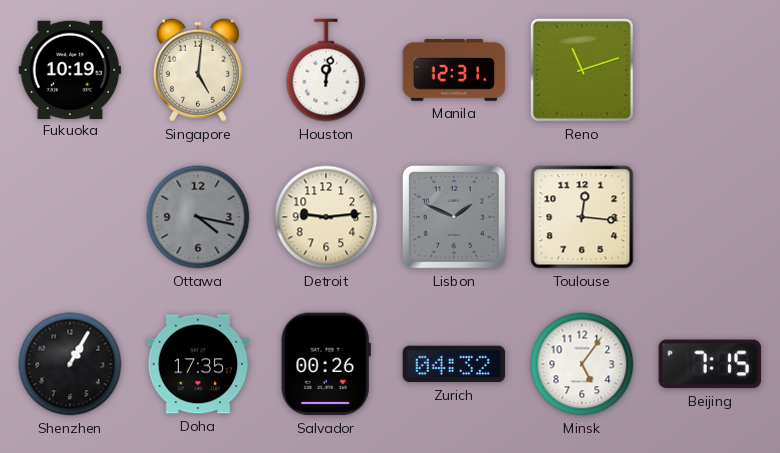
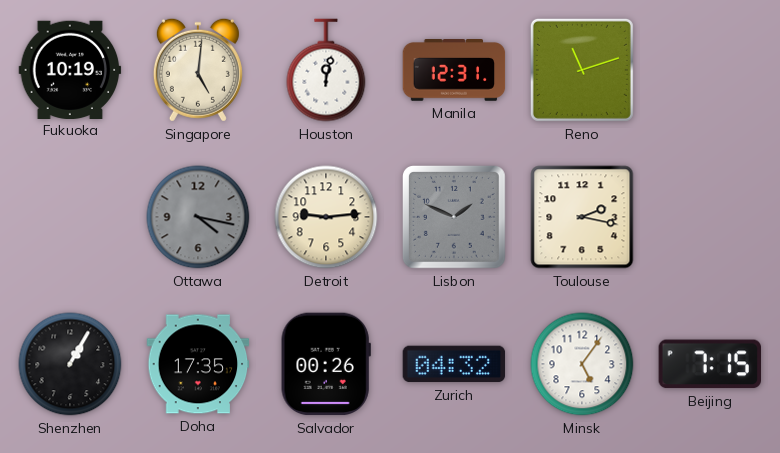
Toulouse: 12:16 -> 2:17 (582, 217)
